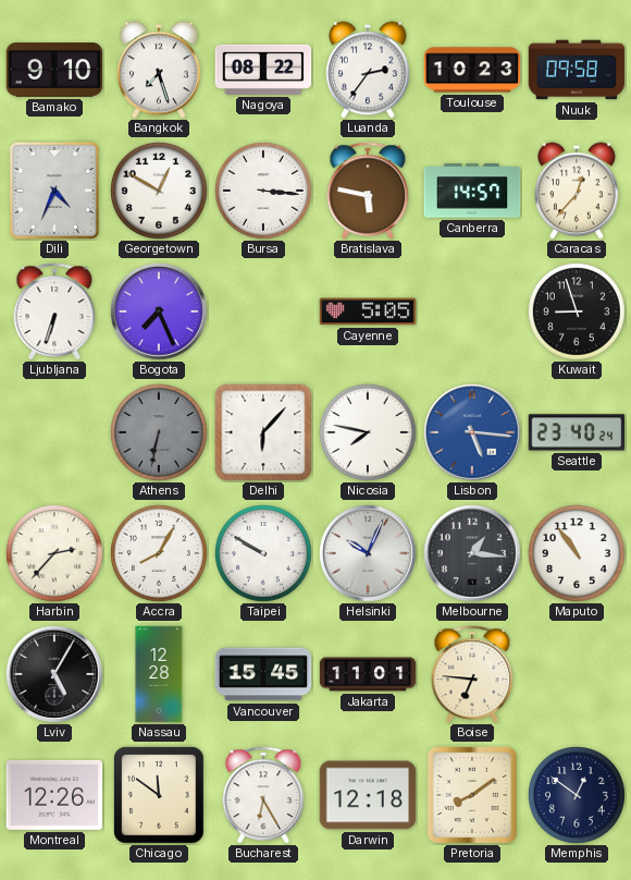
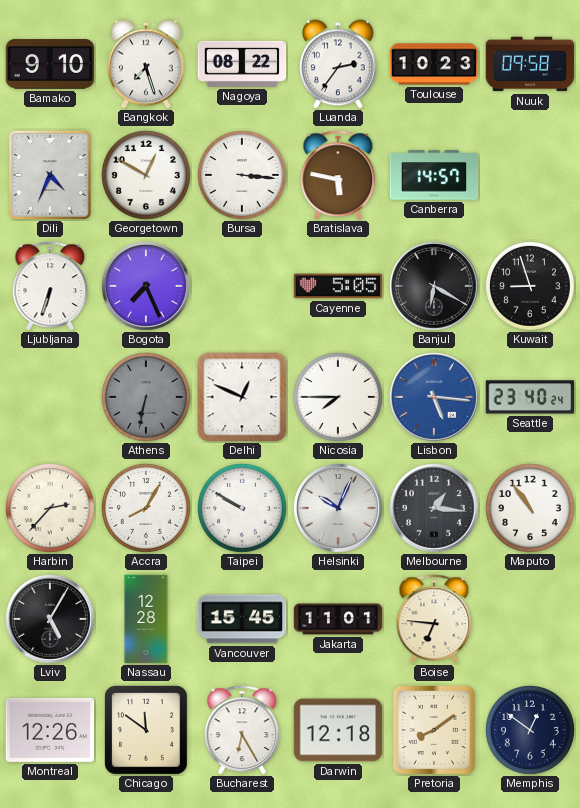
Caracas: 12:37 -> none (578, 191)
Banjul: none -> 6:20 (435, 287)
Delhi: 6:07 -> 12:49 (242, 397)
Nicosia: 7:47 -> 7:45 (339, 398)
